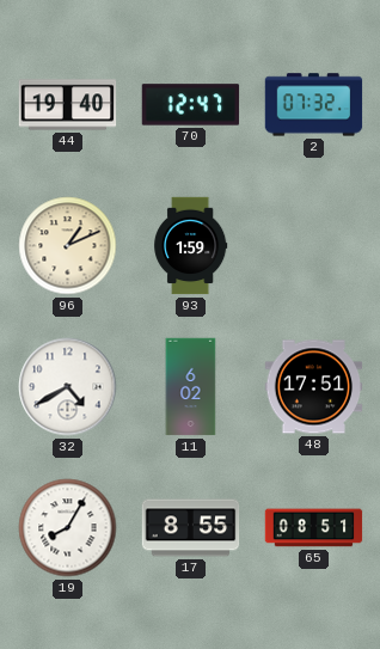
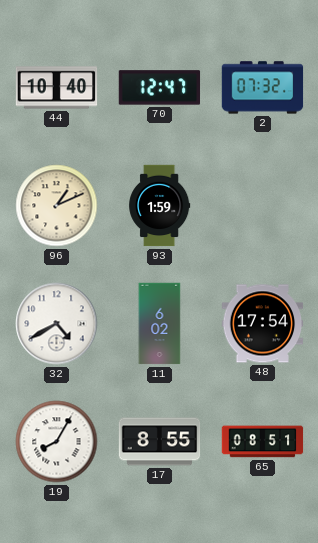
44: 19:40 -> 10:40 (57, 88)
48: 17:51 -> 17:54 (263, 324)
